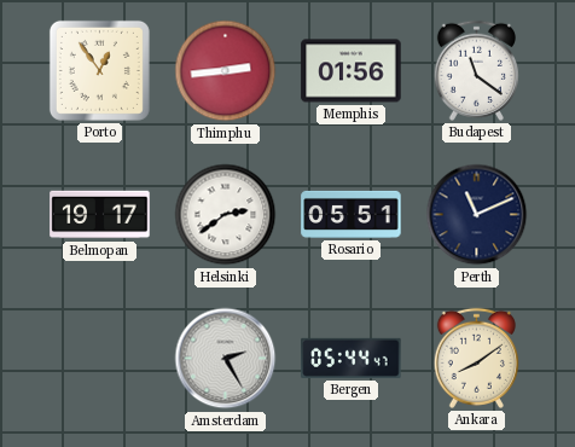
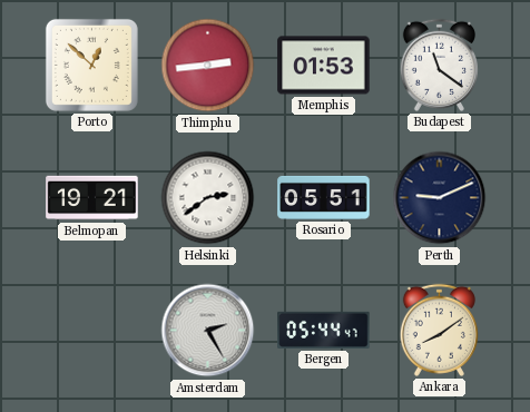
Porto: 12:54 -> 12:52 (91, 65)
Memphis: 01:56 -> 01:53 (324, 66)
Belmopan: 19:17 -> 19:21 (92, 198)
Perth: 11:11 -> 9:11 (440, 198)
